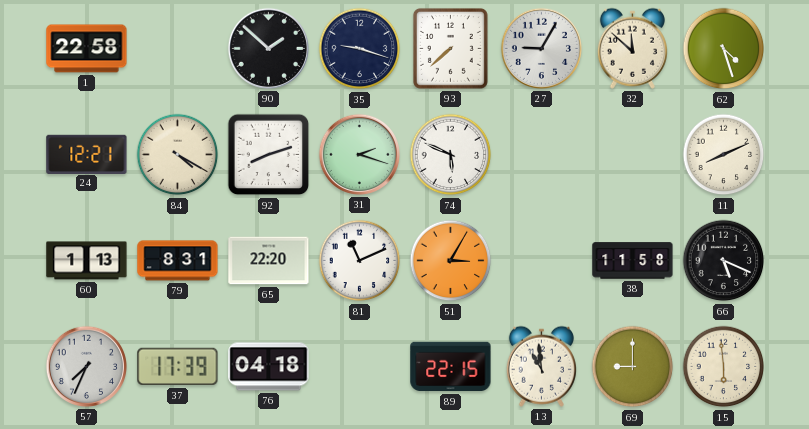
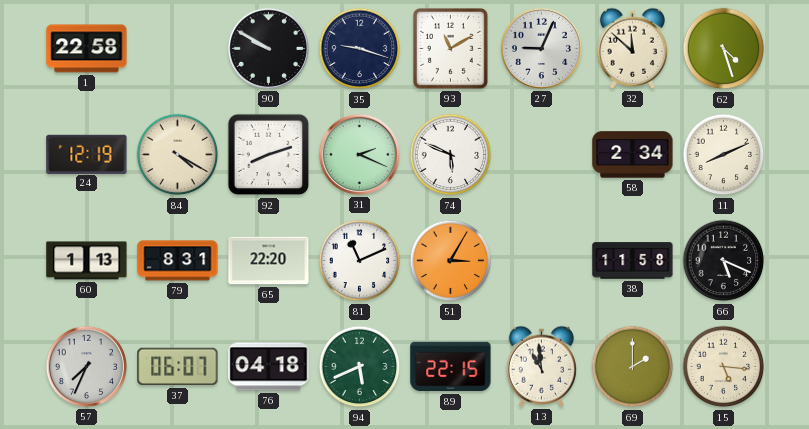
90: 1:52 -> 9:50 (268, 48)
93: 7:38 -> 11:10 (450, 48)
27: 9:05 -> 9:04 (541, 48)
24: 12:21 -> 12:19 (87, 154)
31: 2:18 -> 2:19 (359, 154)
58: none -> 2:34 (633, 155)
37: 17:39 -> 06:07 (178, 367)
94: none -> 5:41 (360, 367)
69: 9:00 -> 2:00 (633, 367)
15: 5:59 -> 5:16 (724, 367)
